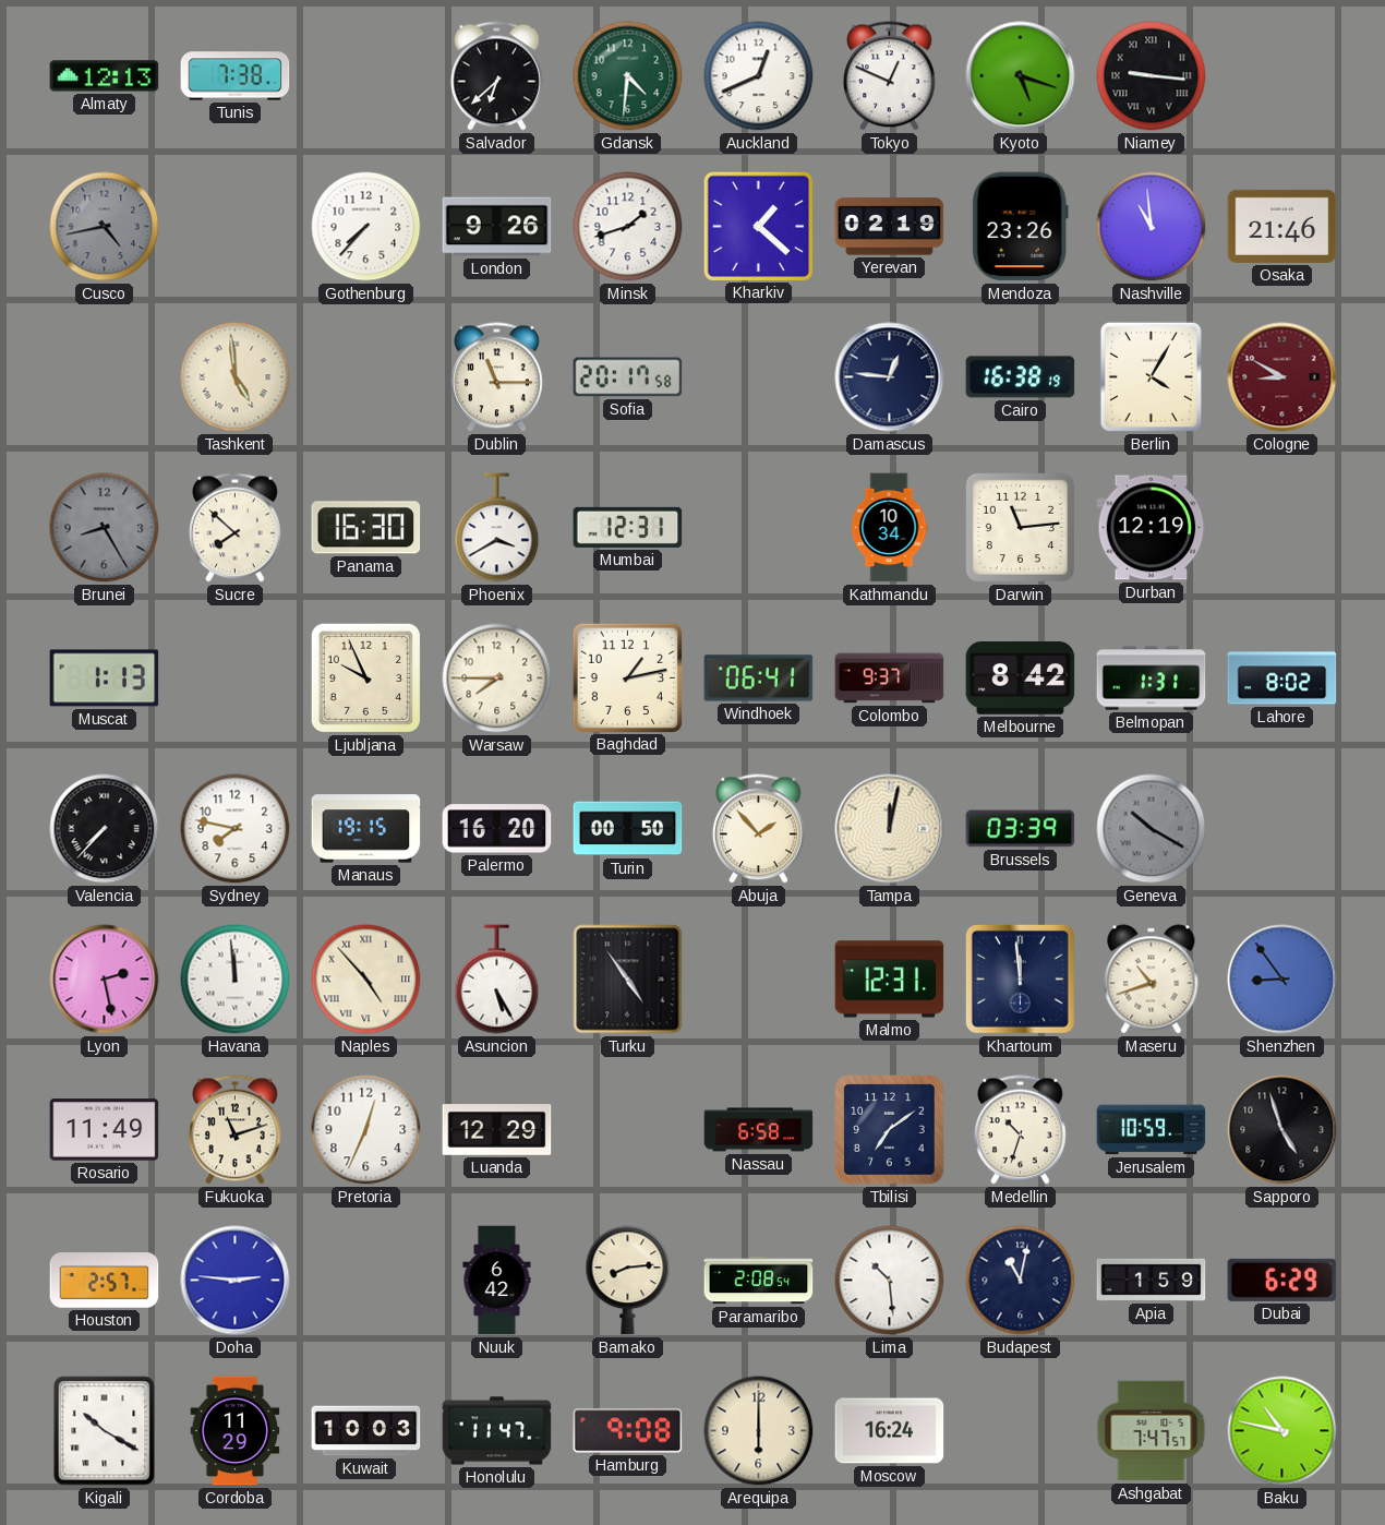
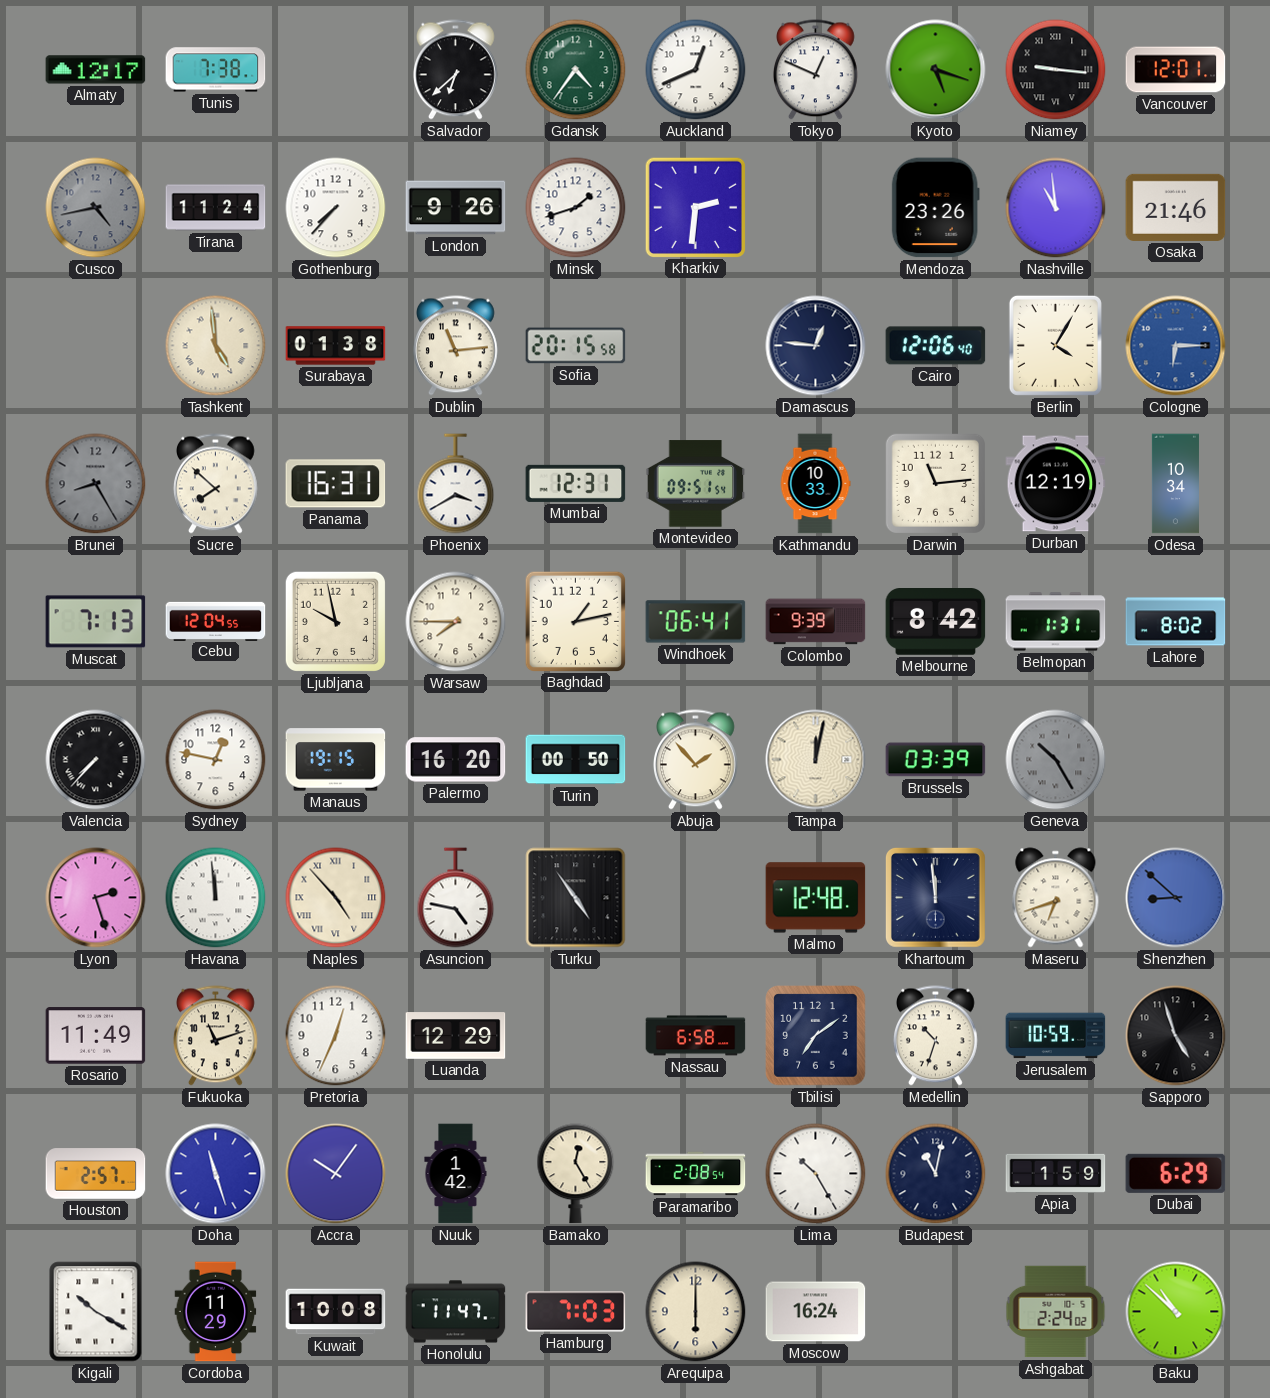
Almaty: 12:13 -> 12:17 (96, 70)
Gdansk: 4:31 -> 4:36 (576, 70)
Vancouver: none -> 12:01 (1176, 70)
Tirana: none -> 11:24 (216, 208)
Kharkiv: 1:22 -> 2:31 (695, 207)
Yerevan: 02:19 -> none (890, 227)
Surabaya: none -> 01:38 (336, 346)
Dublin: 11:15 -> 11:14 (455, 346)
Sofia: 20:17 -> 20:15 (576, 346)
Cairo: 16:38 -> 12:06 (936, 346)
Cologne: 8:50 -> 6:15 (1176, 346)
Cologne dial: burgundy -> blue (1176, 346)
Panama: 16:30 -> 16:31 (336, 484)
Montevideo: none -> 09:51 (696, 484)
Kathmandu: 10:34 -> 10:33 (815, 484)
Odesa: none -> 10:34 (1175, 484)
Muscat: 1:13 -> 7:13 (96, 622)
Cebu: none -> 12:04 (216, 621)
Ljubljana: 9:56 -> 9:58 (335, 621)
Colombo: 9:37 -> 9:39 (816, 622)
Sydney: 7:47 -> 12:47 (216, 760)
Geneva: 10:20 -> 10:25 (1056, 760)
Lyon: 2:28 -> 2:27 (96, 898)
Asuncion: 5:25 -> 4:47 (456, 898)
Malmo: 12:31 -> 12:48 (816, 898)
Maseru: 10:42 -> 6:42 (1056, 898)
Shenzhen: 8:54 -> 8:52 (1176, 898)
Doha: 2:46 -> 11:27 (216, 1174)
Accra: none -> 10:06 (336, 1174)
Nuuk: 6:42 -> 1:42 (456, 1174)
Bamako: 8:14 -> 12:25 (576, 1174)
Lima: 10:29 -> 10:25 (816, 1174)
Kuwait: 10:03 -> 10:08 (336, 1312)
Hamburg: 9:08 -> 7:03 (576, 1312)
Ashgabat: 7:47 -> 2:24 (1056, 1312)
Baku: 10:47 -> 10:52 (1176, 1312)
